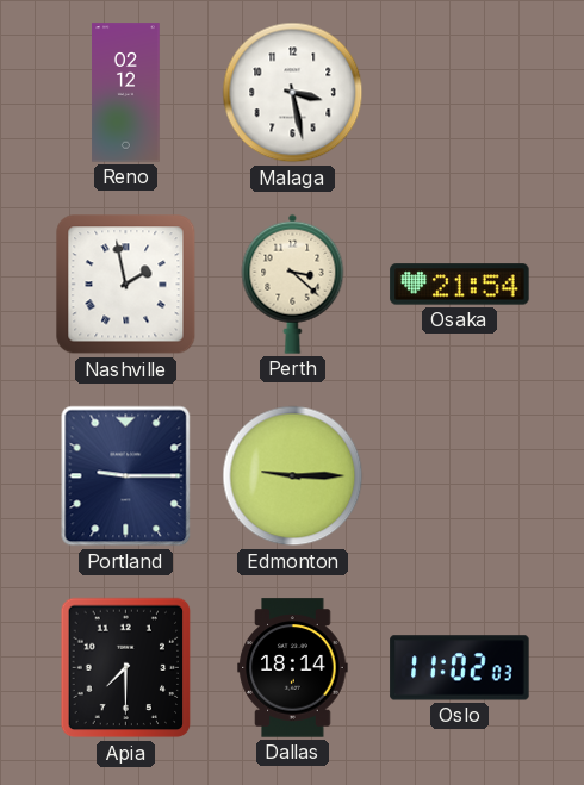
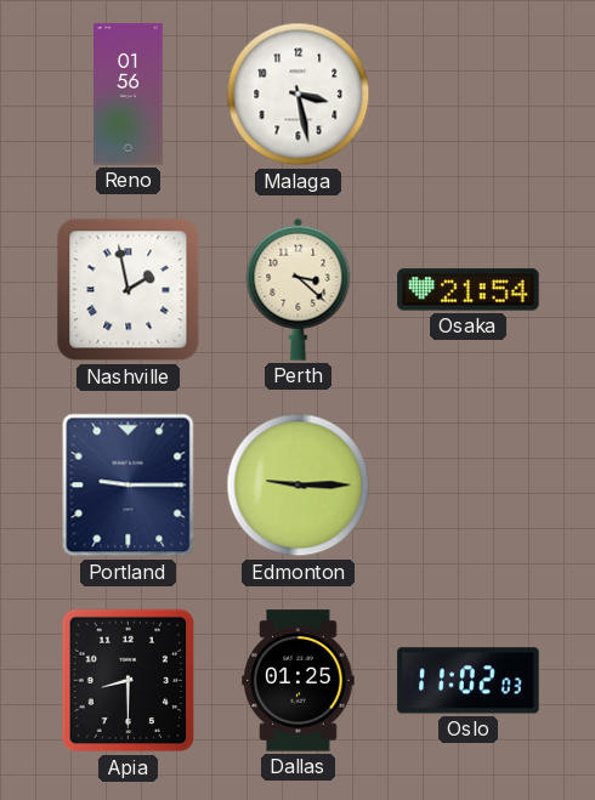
Reno: 02:12 -> 01:56 (129, 95)
Apia: 7:30 -> 8:30 (129, 681)
Dallas: 18:14 -> 01:25 (299, 681)
